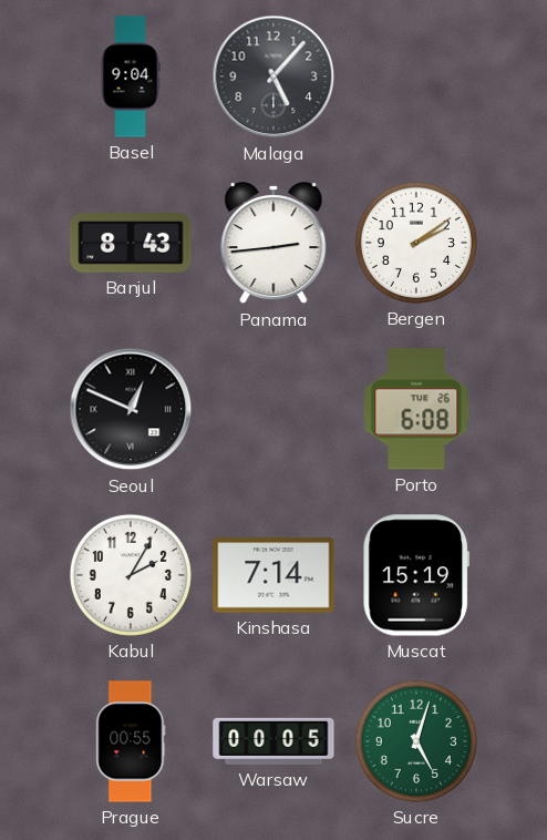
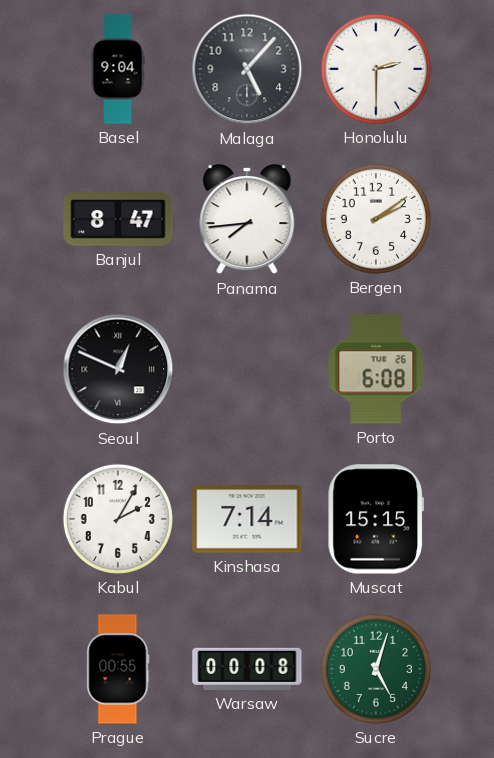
Honolulu: none -> 2:30 (376, 69)
Banjul: 8:43 -> 8:47 (118, 220)
Panama: 2:44 -> 7:44 (247, 220)
Muscat: 15:19 -> 15:15 (375, 519)
Warsaw: 00:05 -> 00:08 (247, 669)
